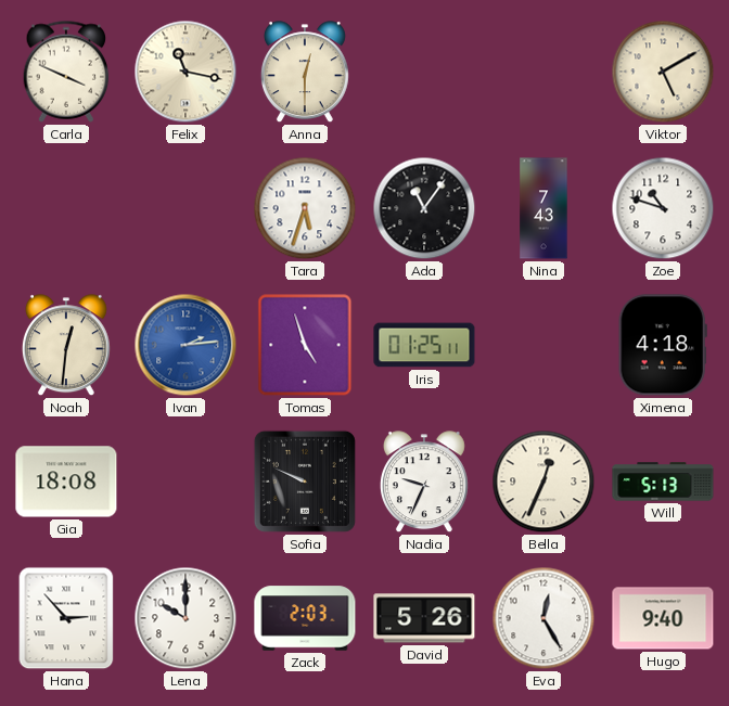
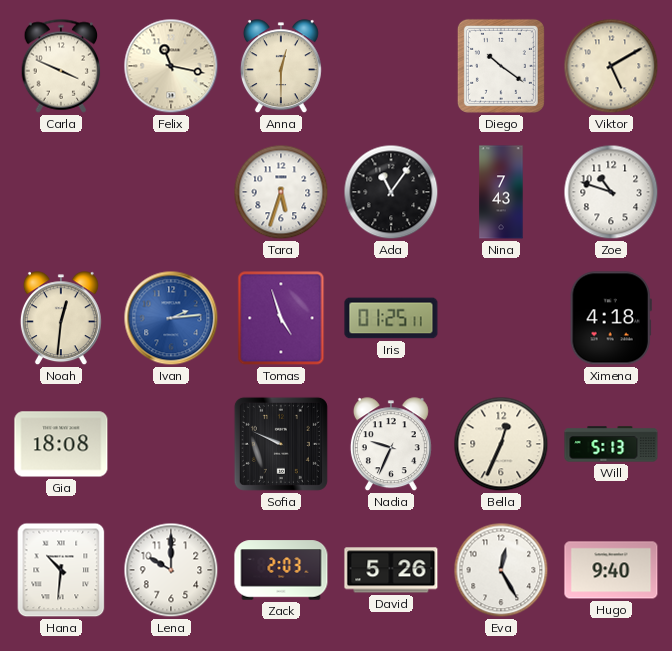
Diego: none -> 10:21 (501, 66)
Hana: 2:53 -> 10:31 (61, 570)
